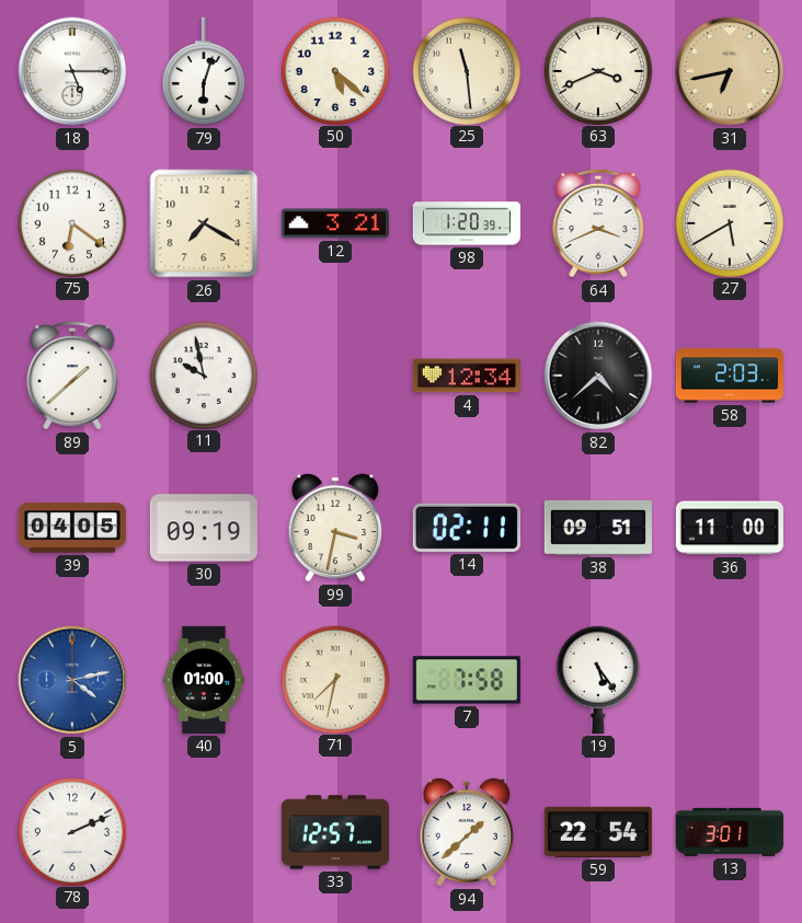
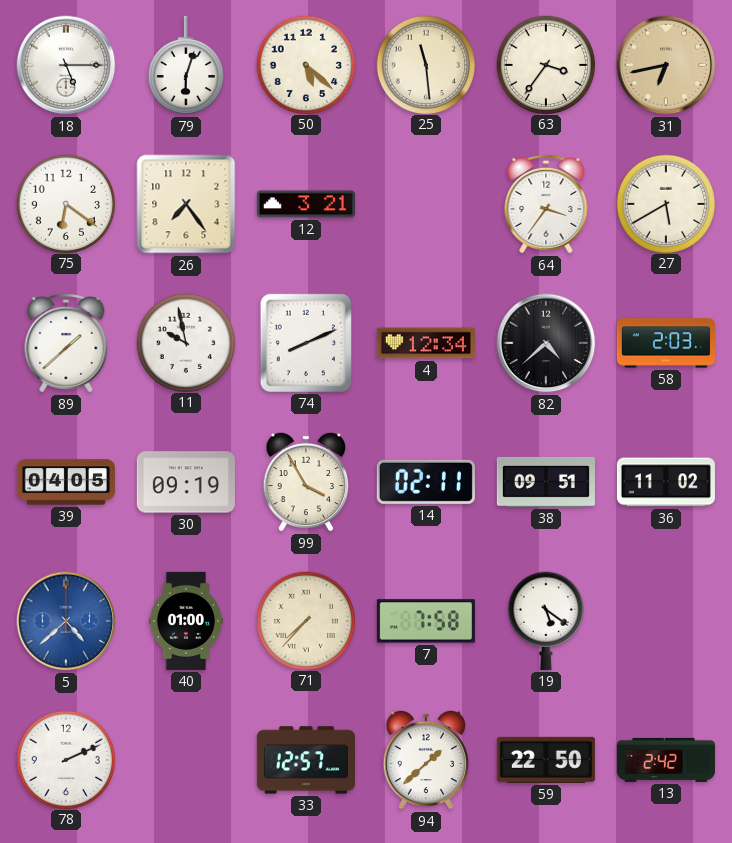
63: 3:41 -> 3:36 (545, 64)
26: 7:20 -> 7:24 (186, 204)
98: 1:20 -> none (467, 223)
64: 3:41 -> 3:36 (546, 204)
74: none -> 8:11 (306, 343)
99: 3:32 -> 3:55 (306, 482)
36: 11:00 -> 11:02 (666, 482)
5: 4:13 -> 4:38 (66, 621)
71: 7:32 -> 7:37 (305, 620)
19: 5:24 -> 5:21 (546, 621)
59: 22:54 -> 22:50 (546, 760)
13: 3:01 -> 2:42 (666, 760)
